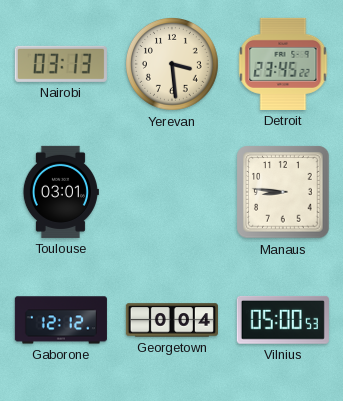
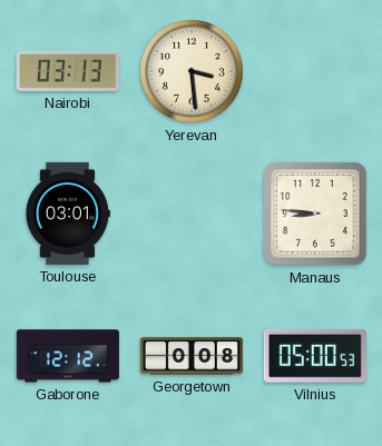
Detroit: 23:45 -> none (283, 64)
Georgetown: 0:04 -> 0:08 (192, 356)
